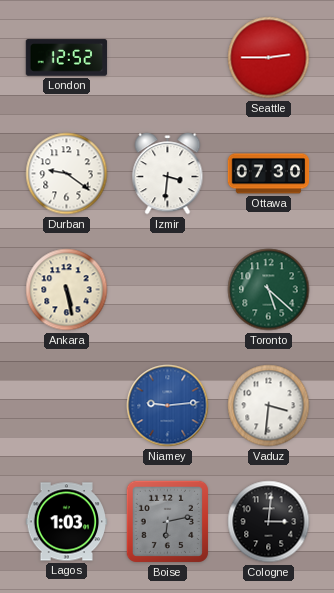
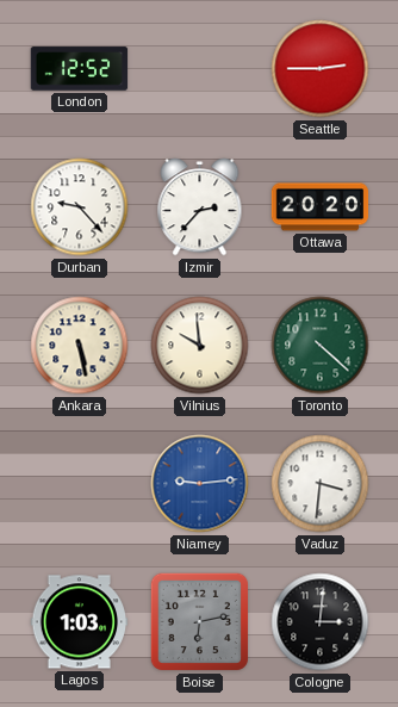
Durban: 9:21 -> 9:23 (80, 207)
Izmir: 3:31 -> 2:37 (200, 207)
Ottawa: 07:30 -> 20:20 (321, 207)
Vilnius: none -> 9:59 (200, 346)
Toronto: 5:22 -> 4:22 (321, 346)
